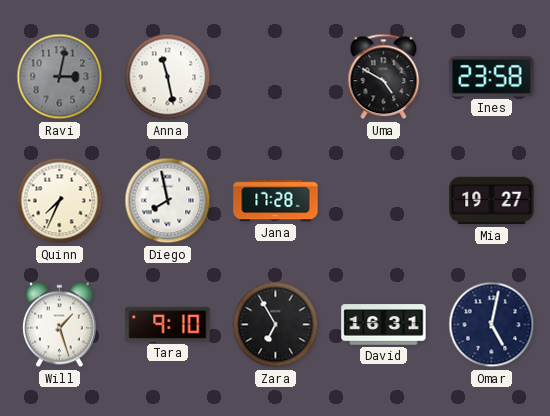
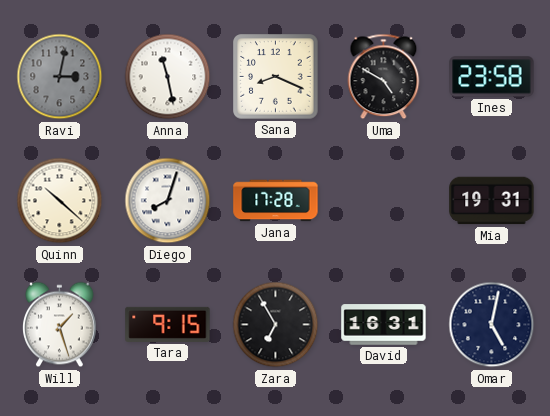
Sana: none -> 8:19 (276, 77)
Quinn: 7:34 -> 10:22 (60, 201)
Diego: 7:58 -> 8:03 (168, 201)
Mia: 19:27 -> 19:31 (492, 201)
Tara: 9:10 -> 9:15 (168, 324)
